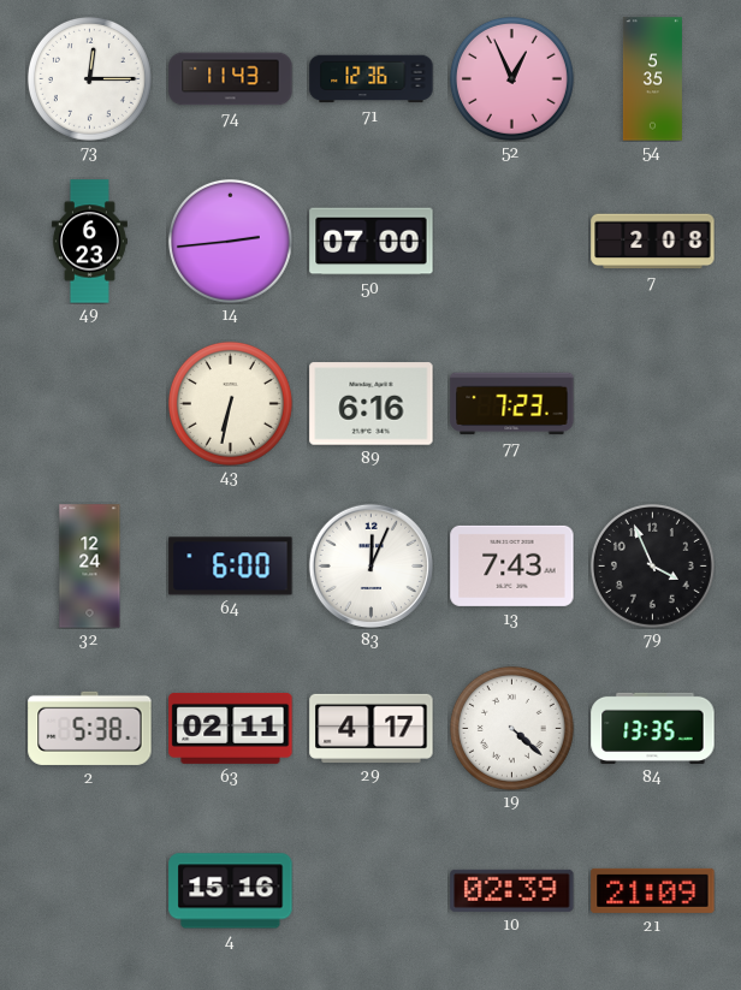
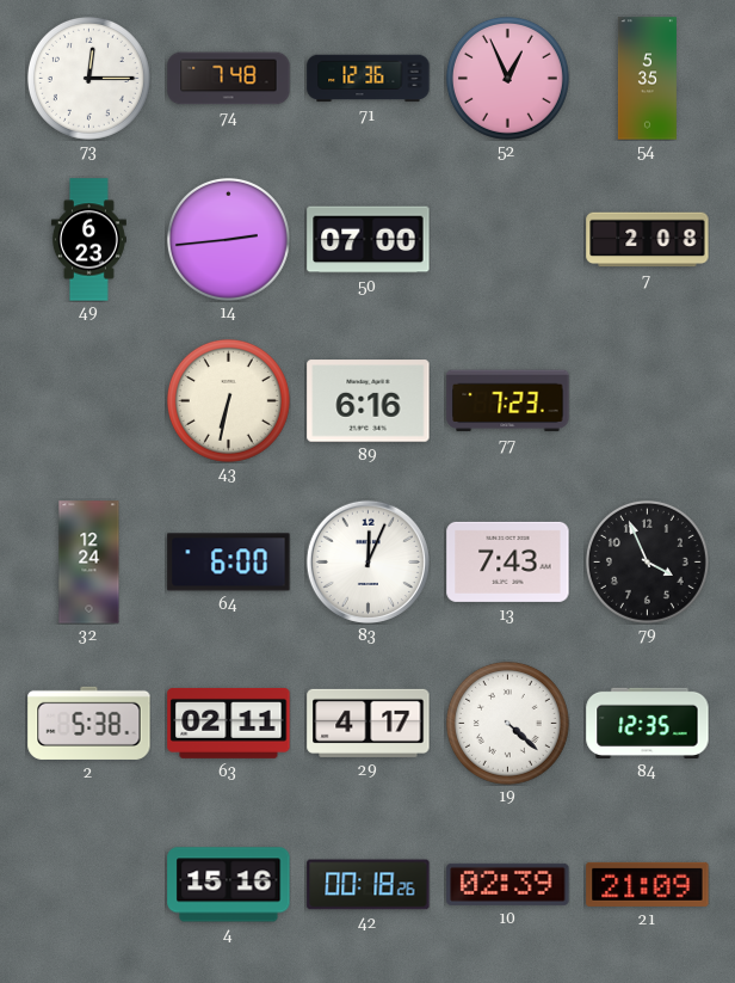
74: 11:43 -> 7:48 (229, 79)
84: 13:35 -> 12:35 (648, 723)
42: none -> 00:18 (369, 885)
